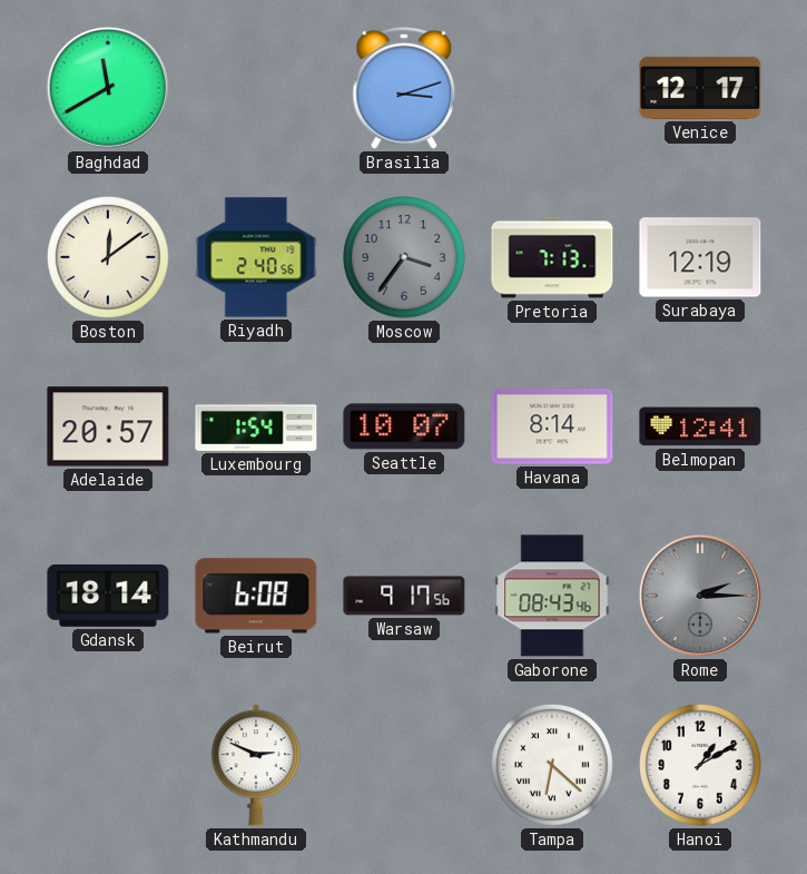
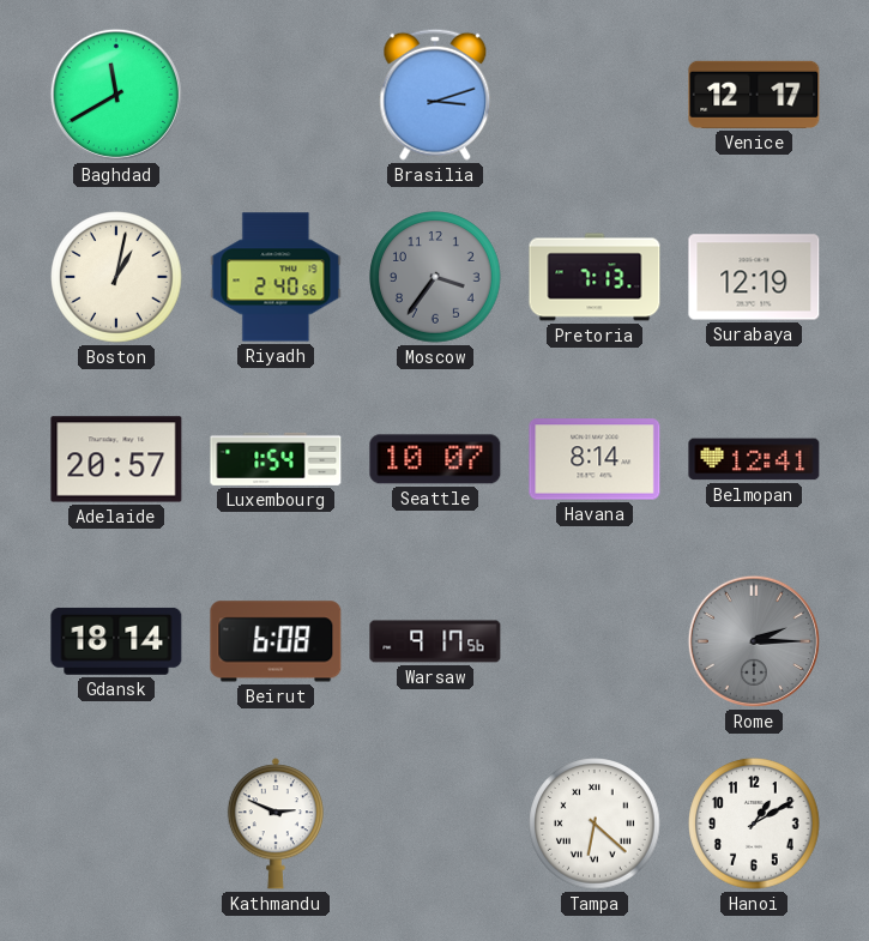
Boston: 12:09 -> 1:02 (116, 277)
Gaborone: 08:43 -> none (552, 596)
